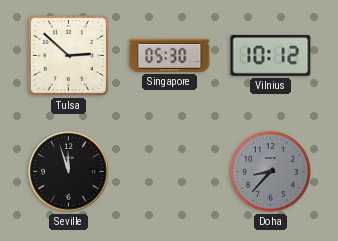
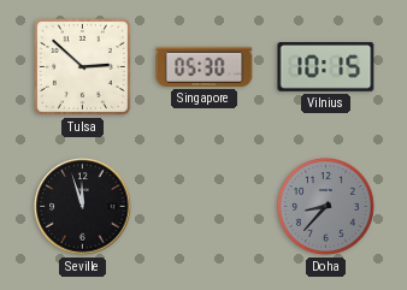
Vilnius: 10:12 -> 10:15 (326, 66)
